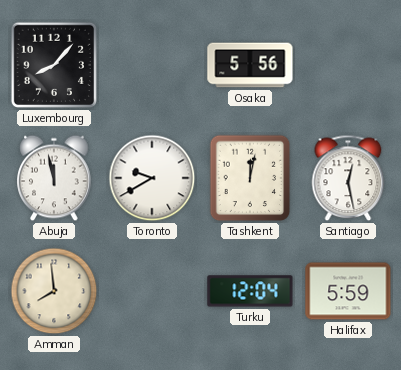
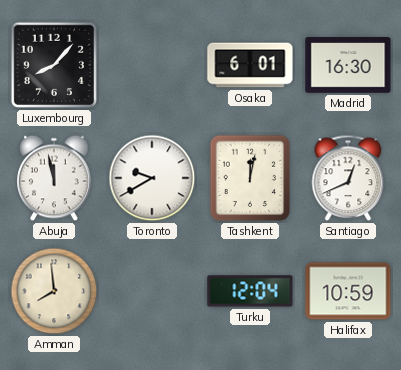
Osaka: 5:56 -> 6:01 (250, 65)
Madrid: none -> 16:30 (348, 65)
Santiago: 12:28 -> 12:41 (348, 178)
Halifax: 5:59 -> 10:59 (348, 291)
